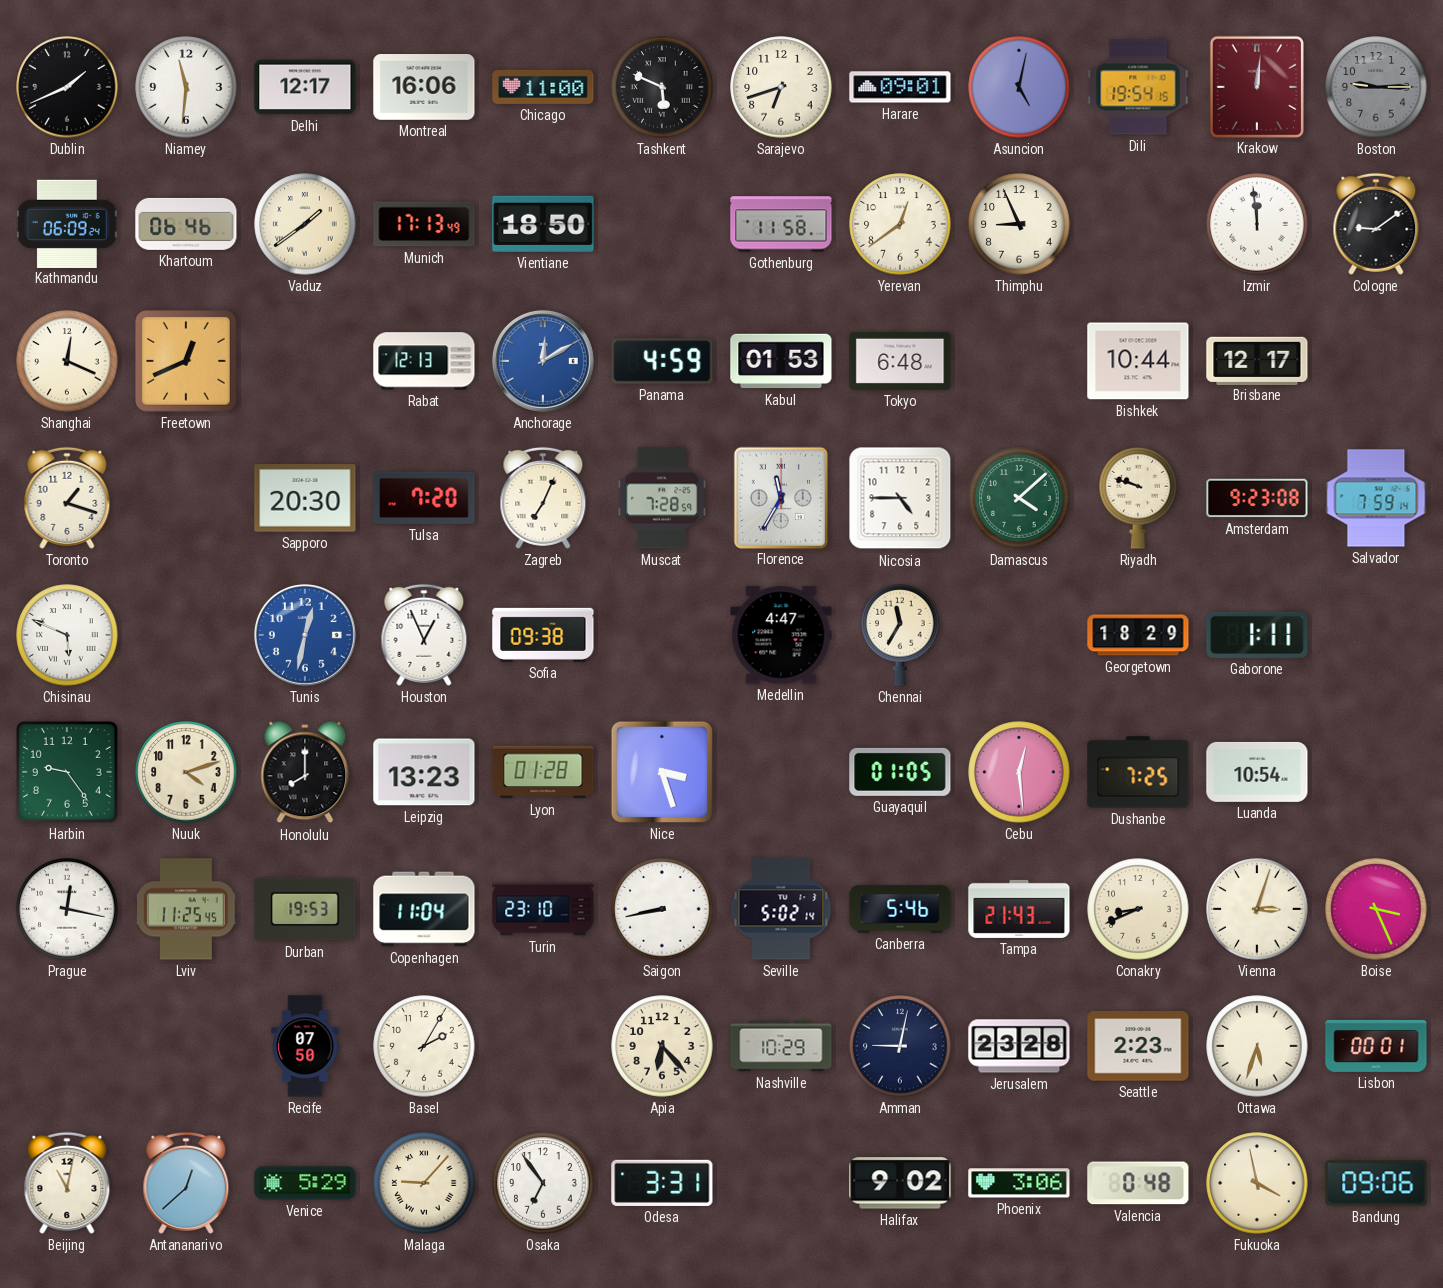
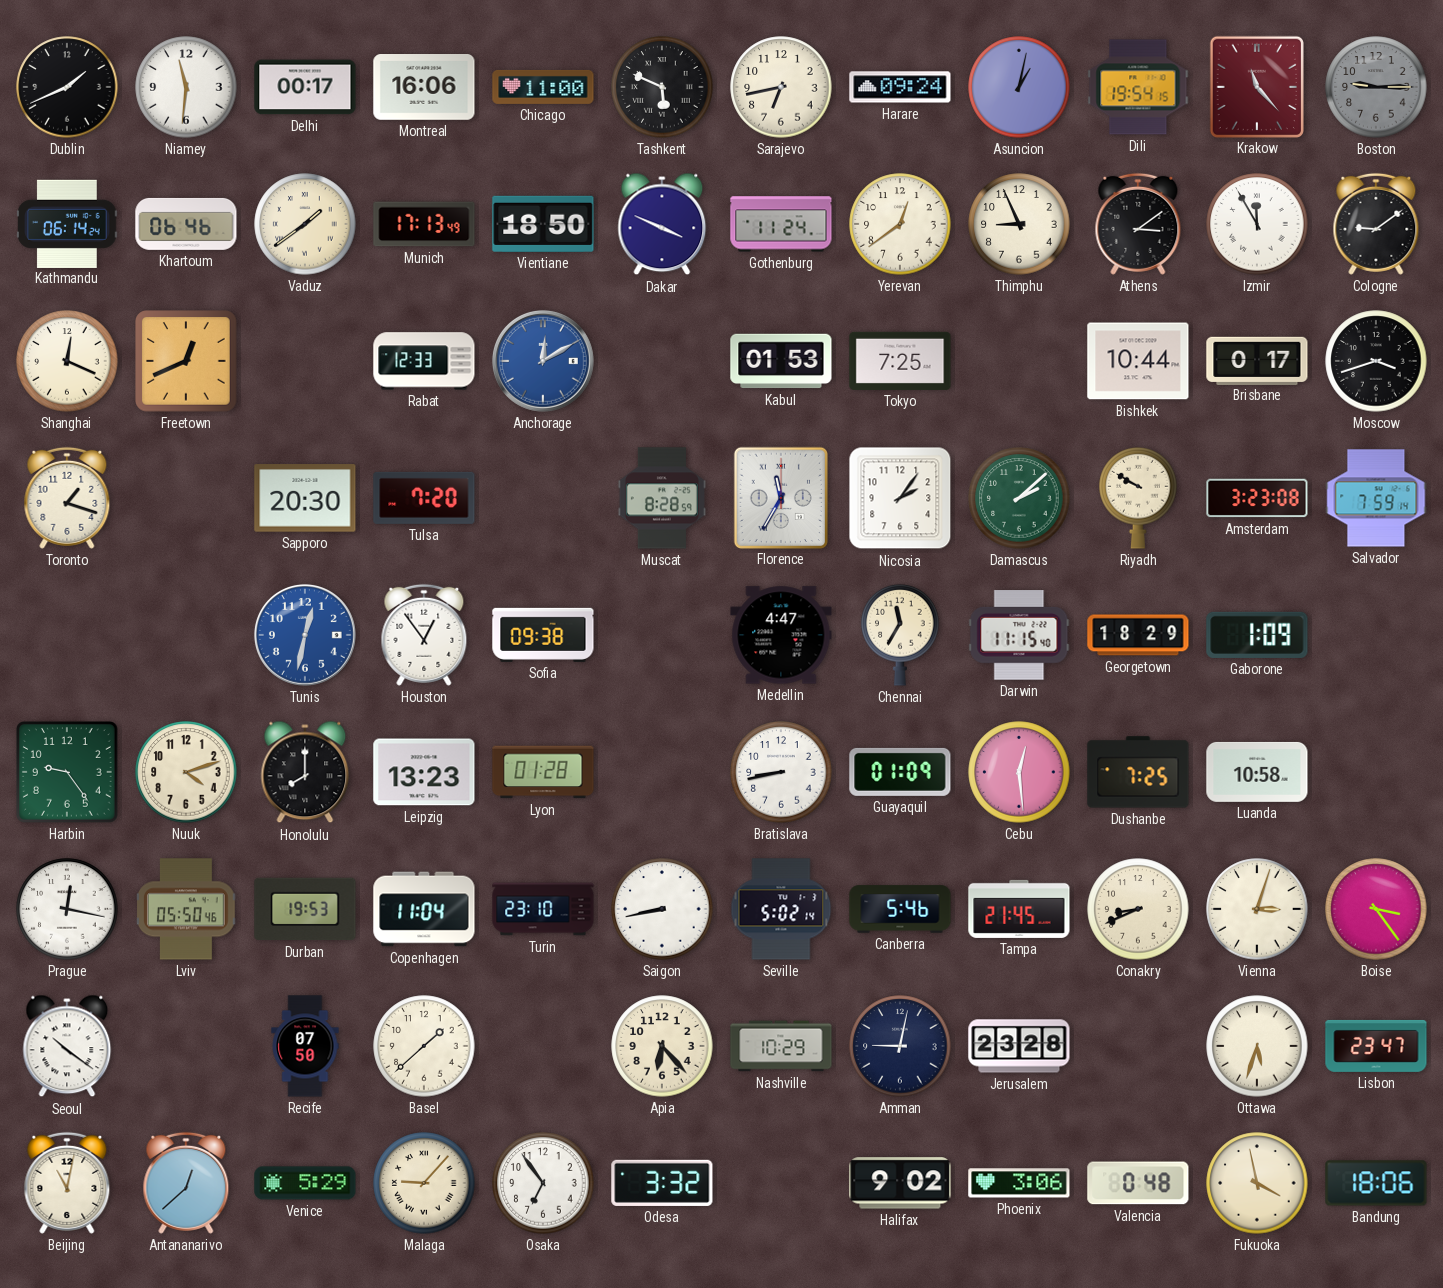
Delhi: 12:17 -> 00:17 (305, 87)
Sarajevo: 6:42 -> 6:43 (781, 87)
Harare: 09:01 -> 09:24 (900, 87)
Asuncion: 5:02 -> 1:02 (1019, 87)
Krakow: 12:01 -> 11:23 (1257, 86)
Kathmandu: 06:09 -> 06:14 (67, 223)
Dakar: none -> 3:49 (662, 224)
Gothenburg: 11:58 -> 11:24 (781, 224)
Athens: none -> 3:09 (1138, 224)
Izmir: 11:59 -> 11:55 (1257, 224)
Rabat: 12:13 -> 12:33 (424, 361)
Panama: 4:59 -> none (662, 361)
Tokyo: 6:48 -> 7:25 (900, 361)
Brisbane: 12:17 -> 0:17 (1257, 360)
Moscow: none -> 3:42 (1376, 361)
Zagreb: 7:04 -> none (543, 498)
Muscat: 7:28 -> 8:28 (662, 498)
Nicosia: 4:45 -> 2:06 (900, 498)
Damascus: 4:08 -> 2:08 (1019, 498)
Riyadh: 9:48 -> 9:50 (1138, 498)
Amsterdam: 9:23 -> 3:23 (1257, 498)
Chisinau: 5:49 -> none (67, 635)
Houston: 12:56 -> 12:54 (424, 635)
Darwin: none -> 11:15 (1019, 635)
Gaborone: 1:11 -> 1:09 (1257, 635)
Nice: 3:27 -> none (662, 772)
Bratislava: none -> 8:43 (781, 772)
Guayaquil: 01:05 -> 01:09 (900, 772)
Luanda: 10:54 -> 10:58 (1257, 772)
Lviv: 11:25 -> 05:50 (187, 909)
Tampa: 21:43 -> 21:45 (1019, 909)
Boise: 3:26 -> 3:24 (1376, 909)
Seoul: none -> 10:21 (67, 1046)
Basel: 2:05 -> 1:38 (424, 1046)
Seattle: 2:23 -> none (1138, 1046)
Lisbon: 00:01 -> 23:47 (1376, 1046)
Odesa: 3:31 -> 3:32 (662, 1183)
Bandung: 09:06 -> 18:06 (1376, 1183)
